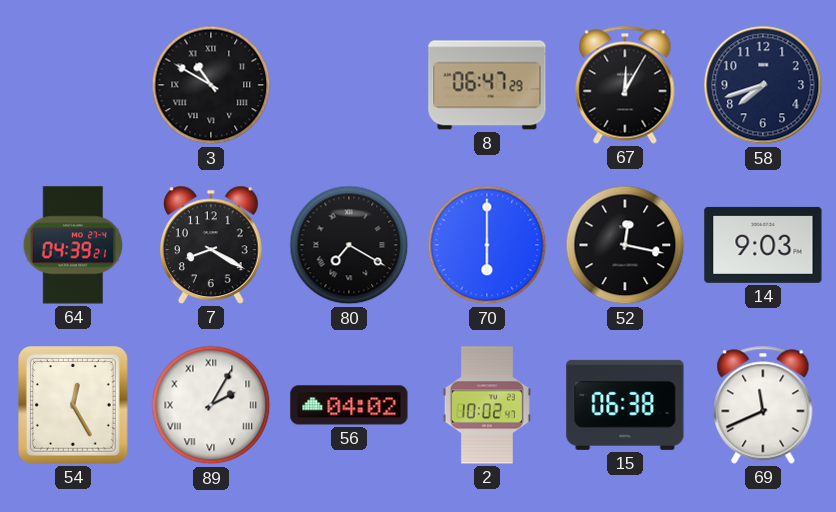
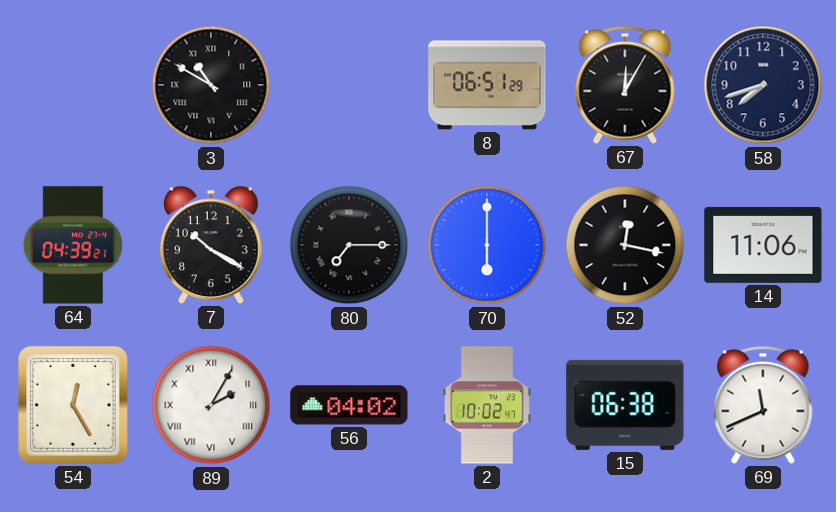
8: 06:47 -> 06:51 (487, 85)
7: 8:20 -> 10:20 (212, 245)
80: 7:20 -> 7:15 (349, 245)
14: 9:03 -> 11:06 (763, 245)
